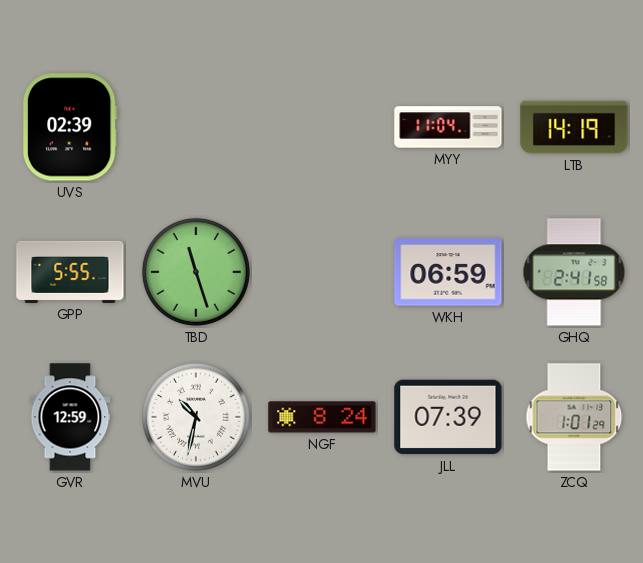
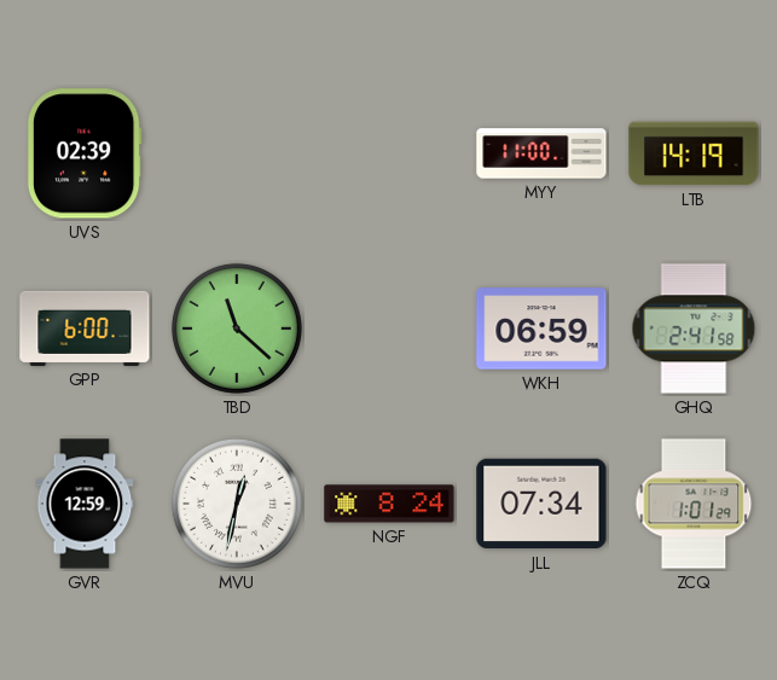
MYY: 11:04 -> 11:00 (541, 153)
GPP: 5:55 -> 6:00 (85, 329)
TBD: 11:27 -> 11:22 (237, 329)
MVU: 10:32 -> 12:32 (237, 504)
JLL: 07:39 -> 07:34 (541, 504)
